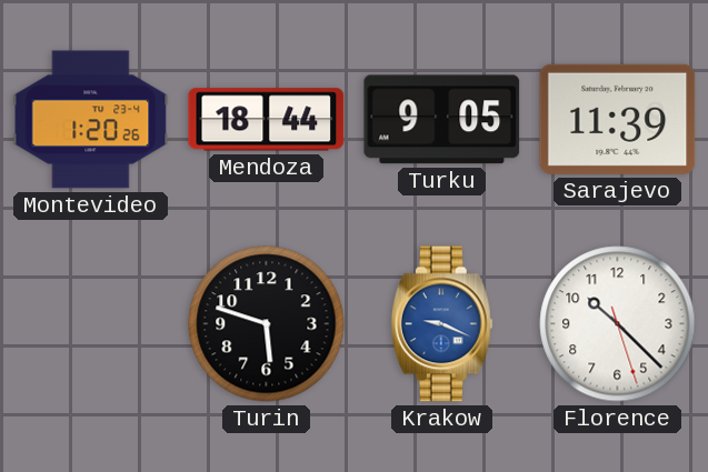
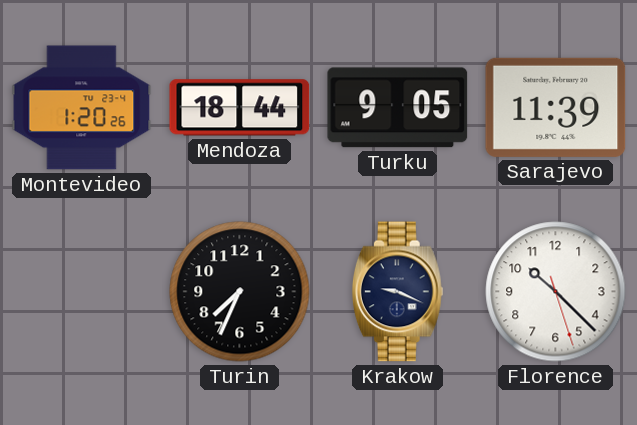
Turin: 5:48 -> 7:34 (240, 292)
Krakow dial: blue -> navy (397, 292)
